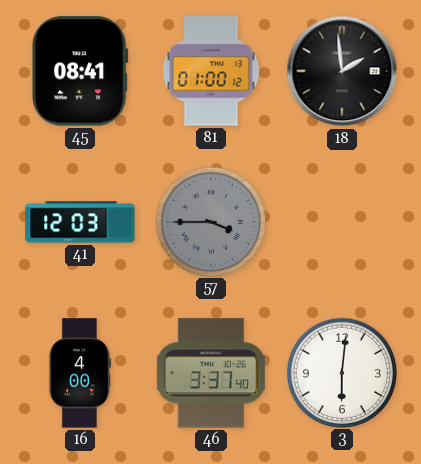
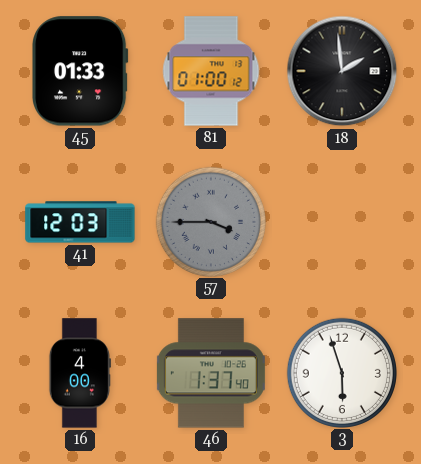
45: 08:41 -> 01:33 (81, 71)
46: 3:37 -> 1:37 (211, 373)
3: 6:01 -> 5:57 (341, 372)
